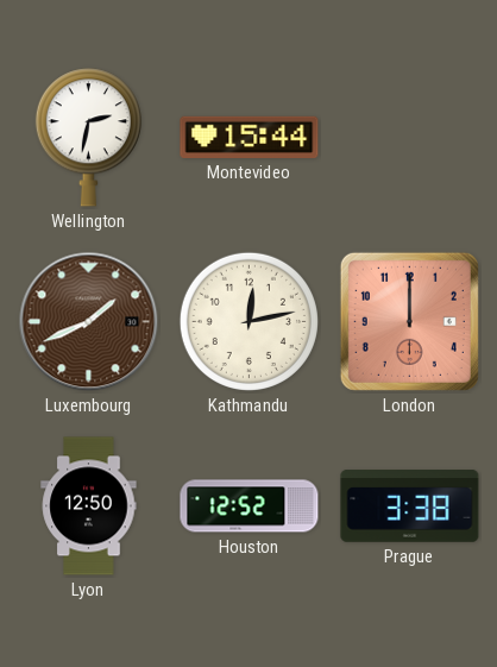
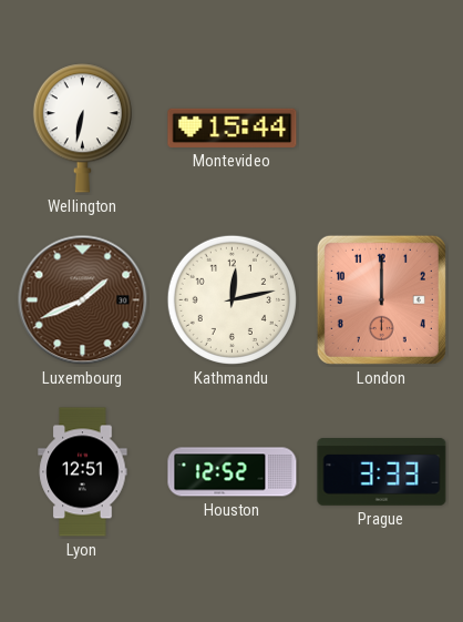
Wellington: 2:32 -> 6:32 (82, 129)
Lyon: 12:50 -> 12:51 (83, 472)
Prague: 3:38 -> 3:33 (382, 472)
